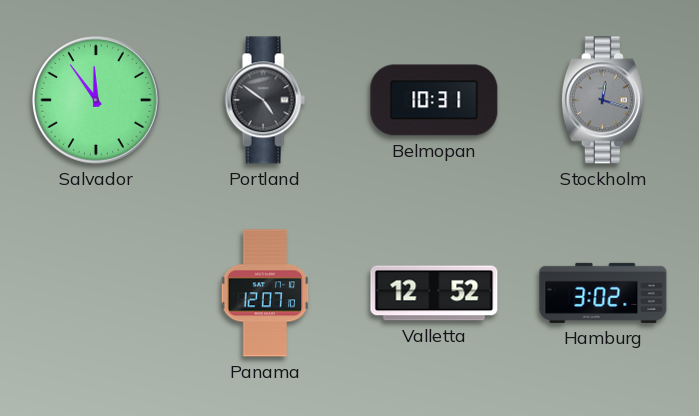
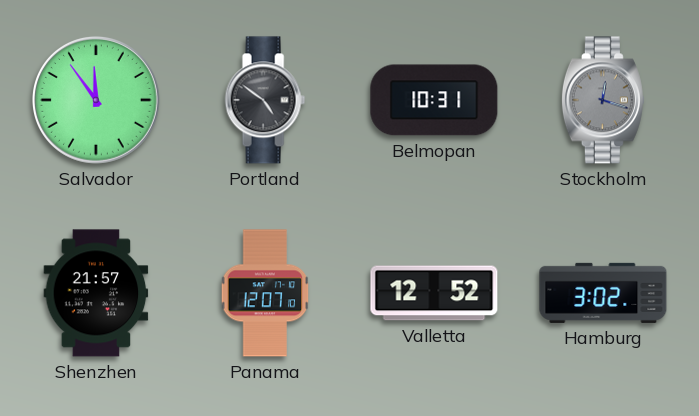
Shenzhen: none -> 21:57 (96, 293)
